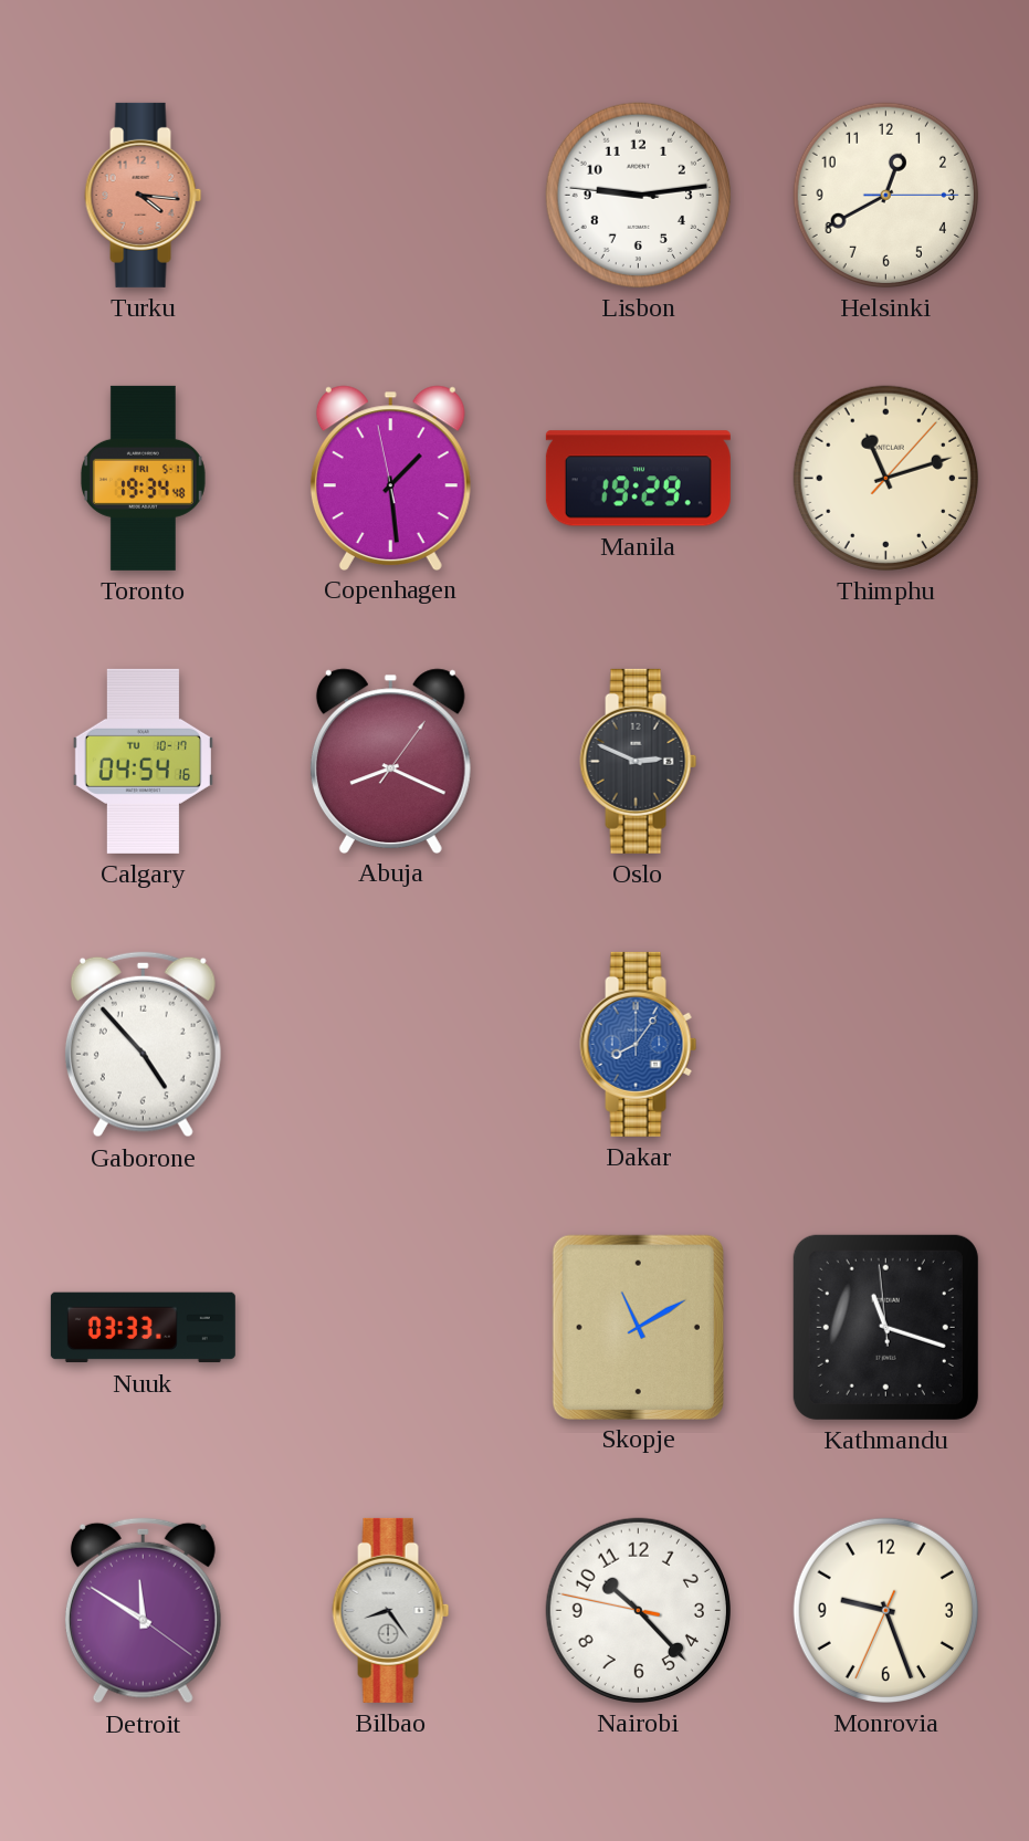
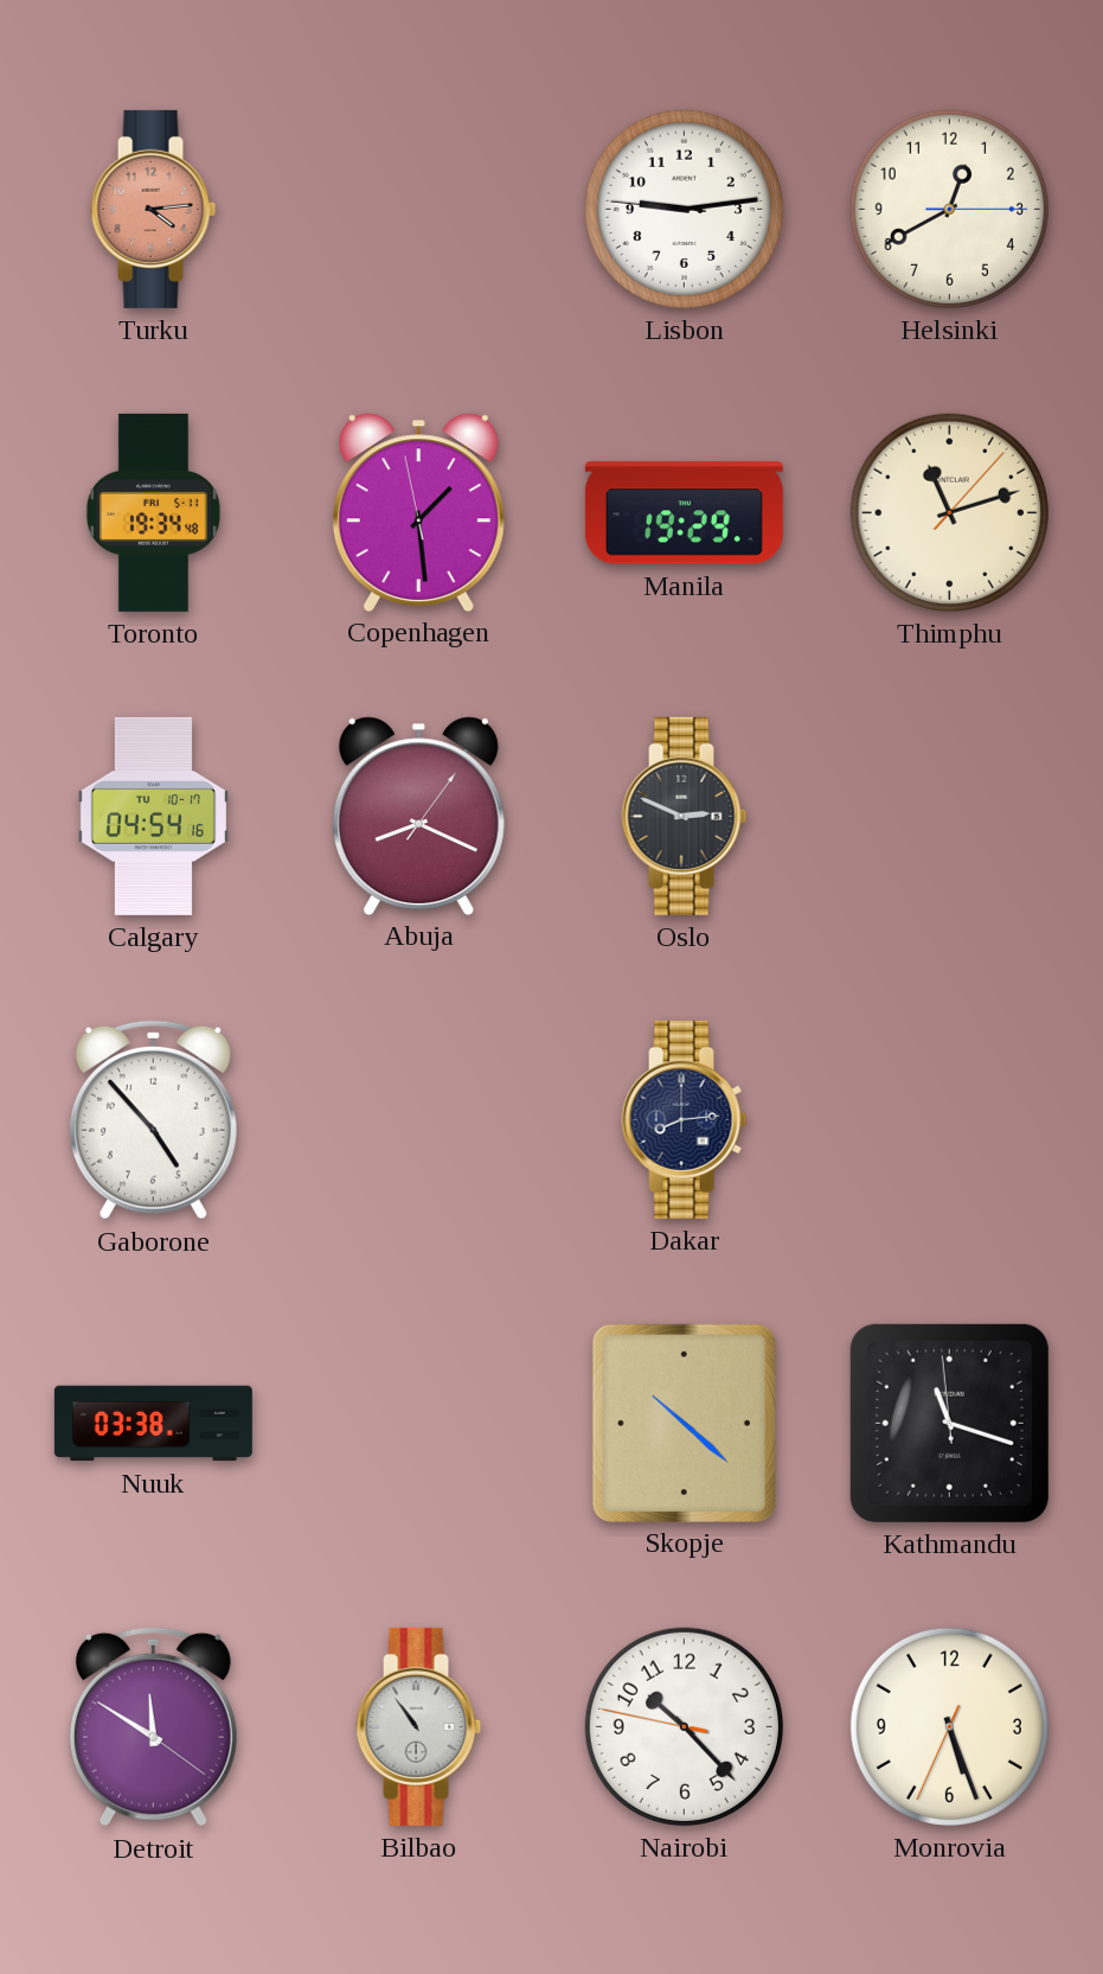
Turku: 4:16 -> 4:14 (154, 209)
Dakar: 8:06 -> 8:14 (685, 1119)
Dakar dial: blue -> navy (685, 1119)
Nuuk: 03:33 -> 03:38 (153, 1424)
Skopje: 11:10 -> 10:22 (684, 1423)
Bilbao: 8:24 -> 10:54 (419, 1726)
Monrovia: 9:26 -> 5:26 (949, 1726)
